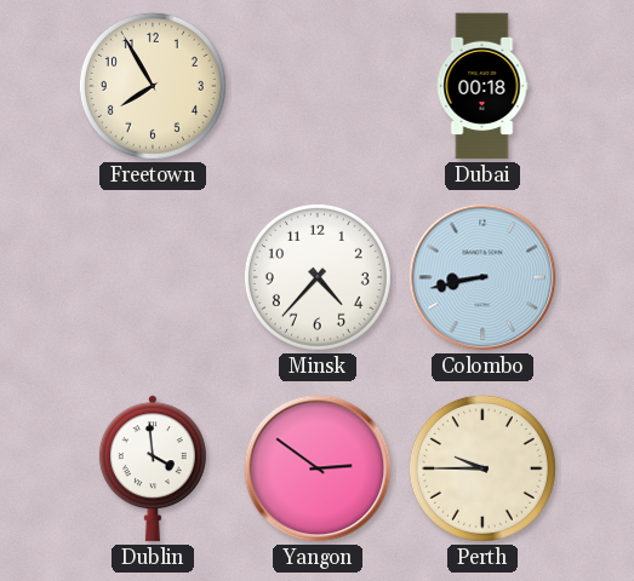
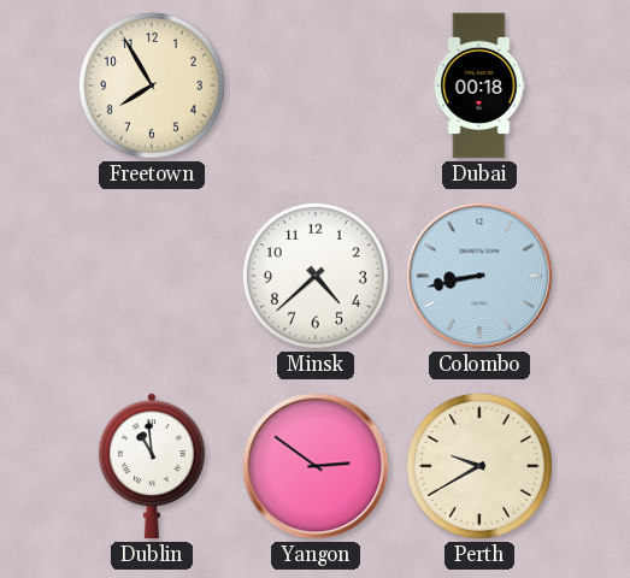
Minsk: 4:37 -> 4:38 (316, 276)
Dublin: 3:59 -> 10:59 (152, 466)
Perth: 9:45 -> 9:40 (479, 466)
